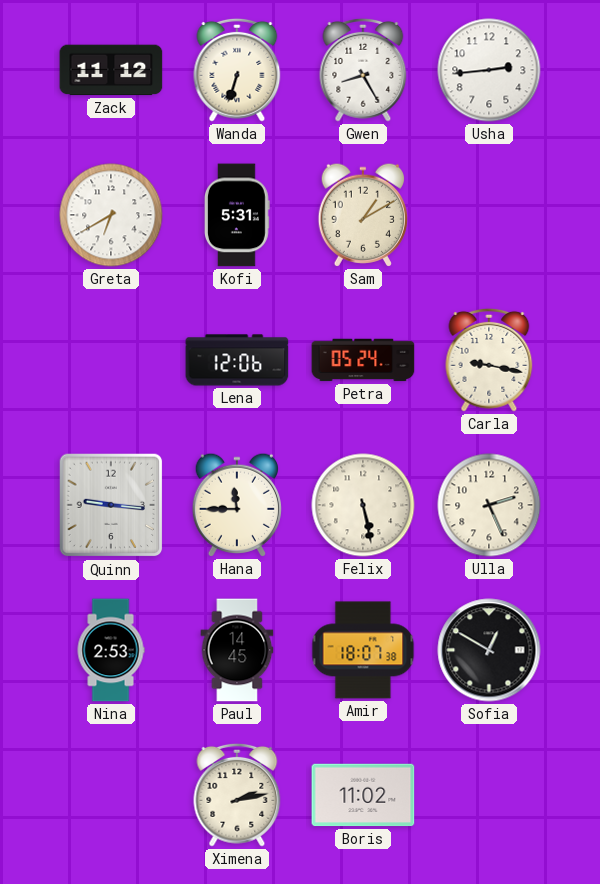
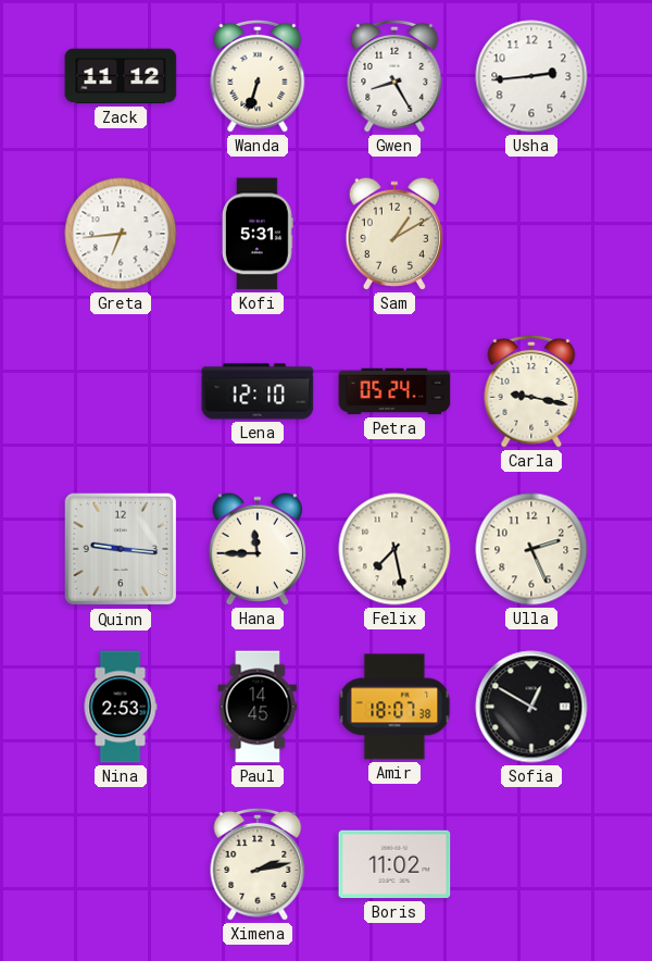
Greta: 6:40 -> 6:44 (121, 234)
Lena: 12:06 -> 12:10 (258, 391)
Felix: 5:28 -> 7:28 (394, 549)
